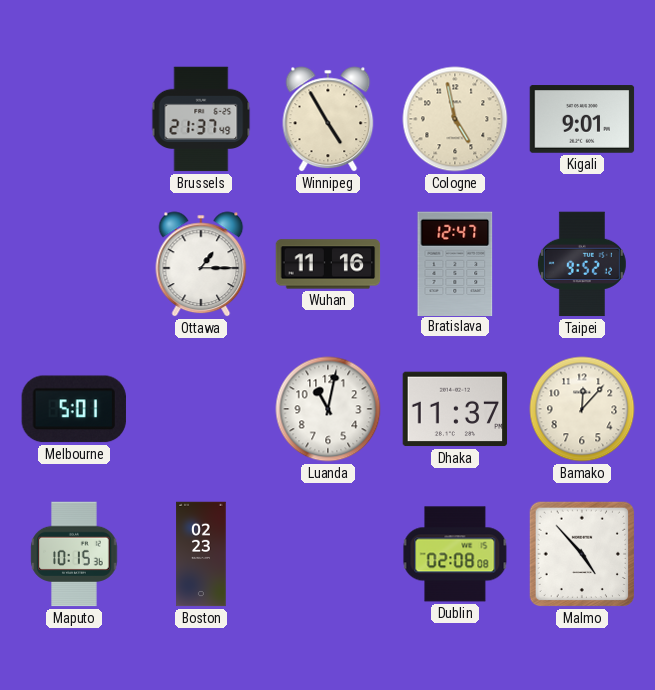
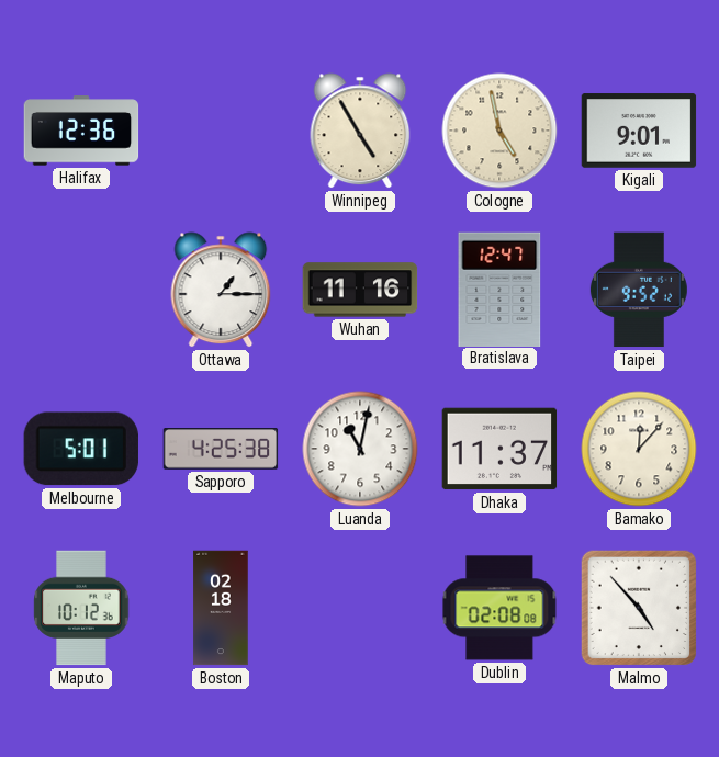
Halifax: none -> 12:36 (81, 131)
Brussels: 21:37 -> none (201, 119)
Sapporo: none -> 4:25 (221, 449)
Maputo: 10:15 -> 10:12 (81, 608)
Boston: 02:23 -> 02:18 (221, 608)
